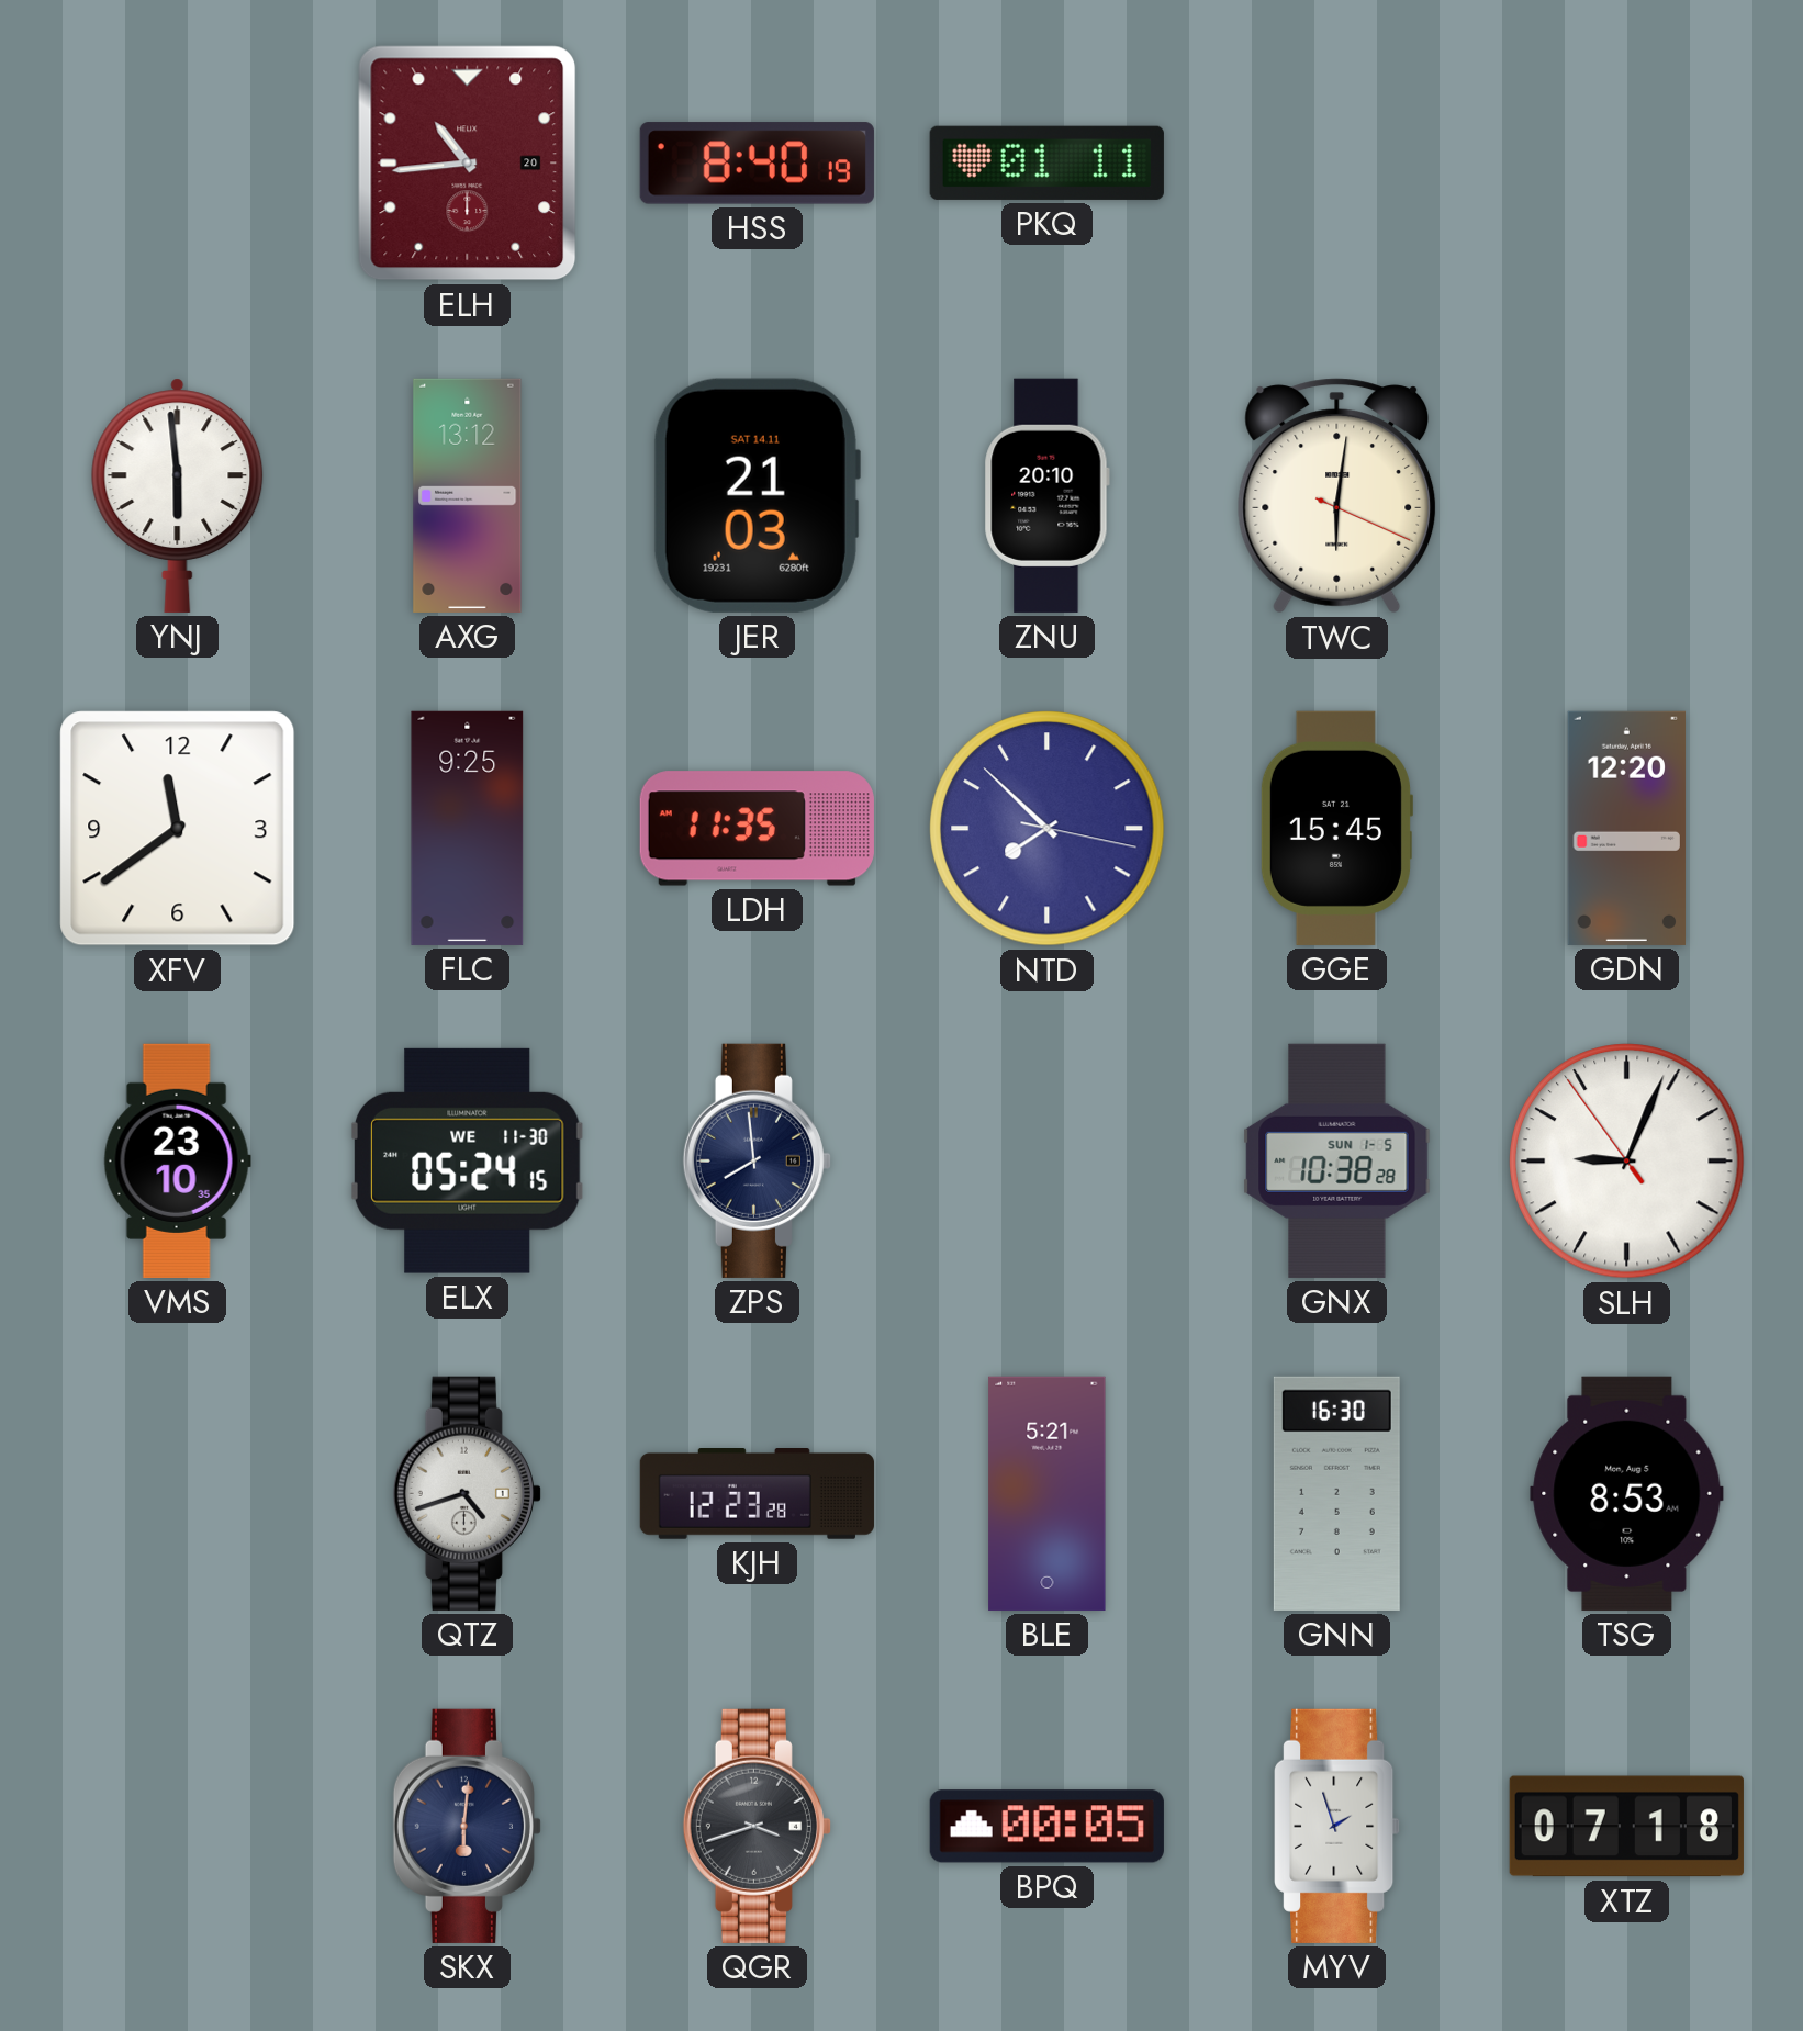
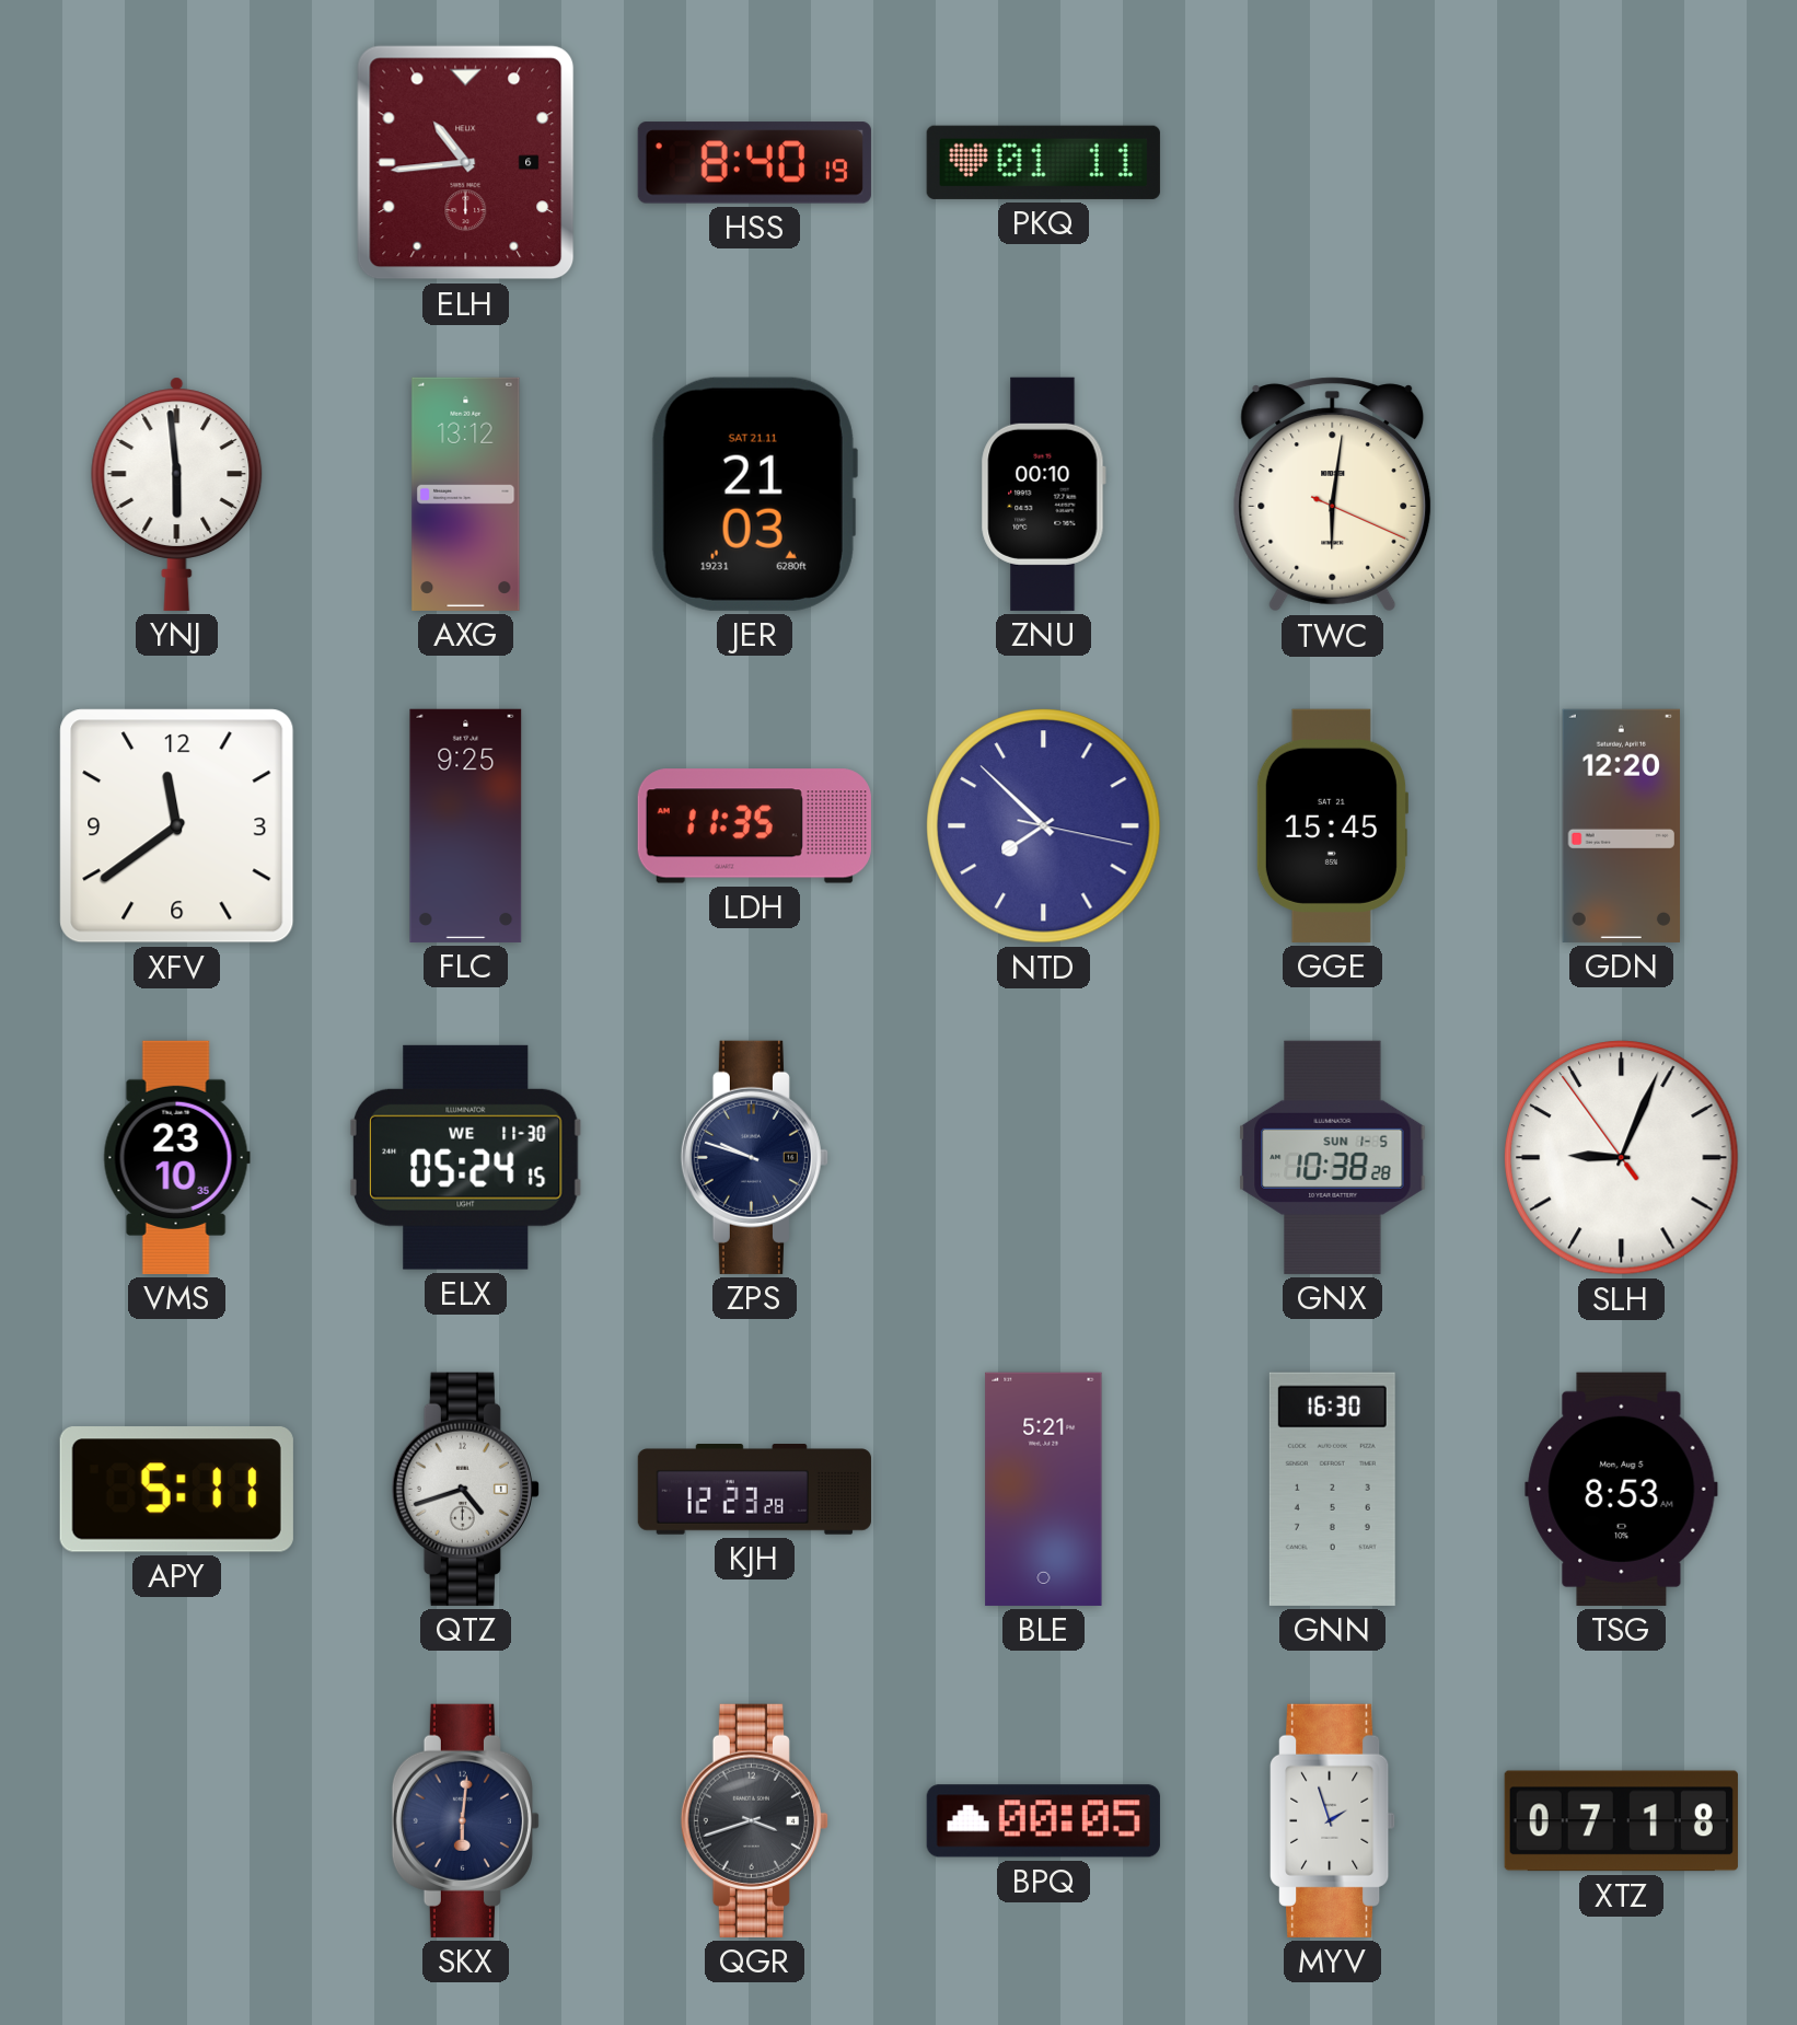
ELH date: 20 -> 6 (466, 163)
JER date: SAT 14.11 -> SAT 21.11 (754, 494)
ZNU: 20:10 -> 00:10 (1043, 494)
ZPS: 7:59 -> 9:48 (754, 1157)
APY: none -> 5:11 (176, 1490)
